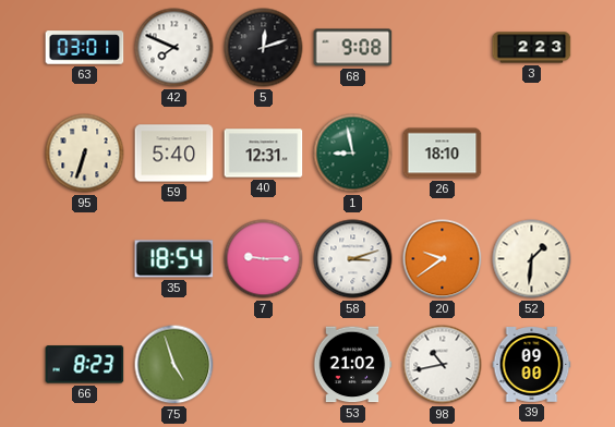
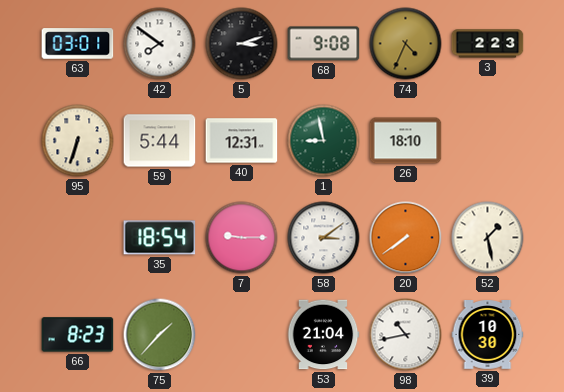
42: 7:49 -> 7:51 (160, 44)
5: 12:12 -> 3:12 (242, 44)
74: none -> 4:34 (406, 44)
59: 5:40 -> 5:44 (160, 141)
58: 3:12 -> 3:09 (324, 238)
20: 9:39 -> 7:39 (406, 238)
52: 1:31 -> 1:28 (488, 238)
75: 4:57 -> 1:37 (160, 335)
53: 21:02 -> 21:04 (323, 335)
39: 09:00 -> 10:30 (488, 335)
